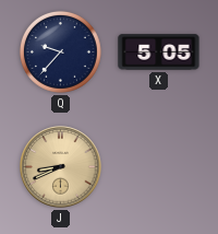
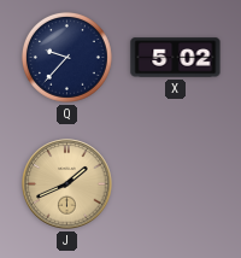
X: 5:05 -> 5:02 (176, 58)
J: 8:41 -> 1:41 (67, 184)
